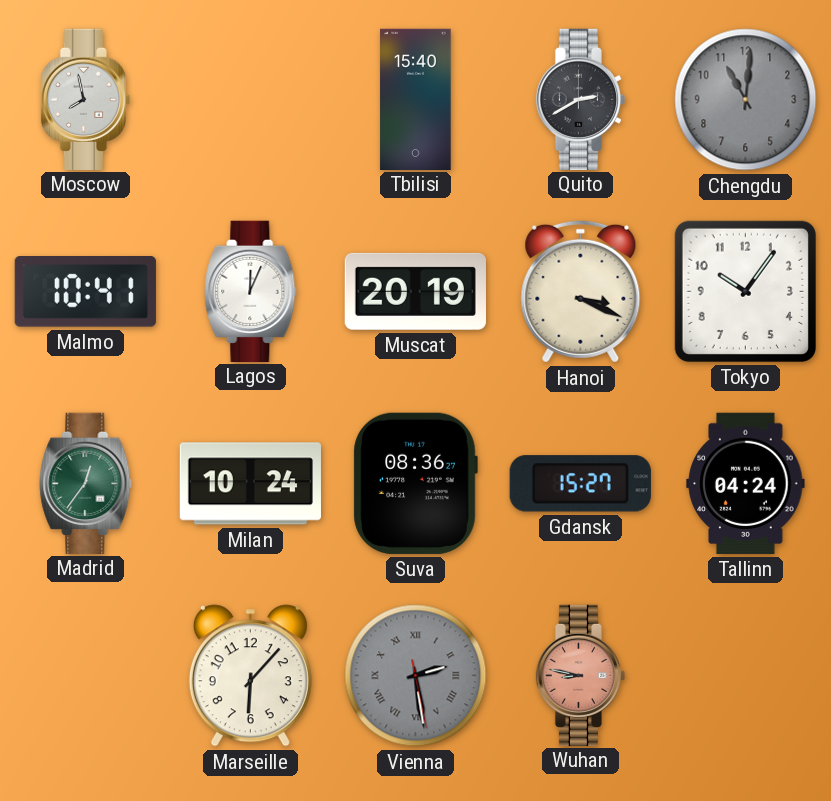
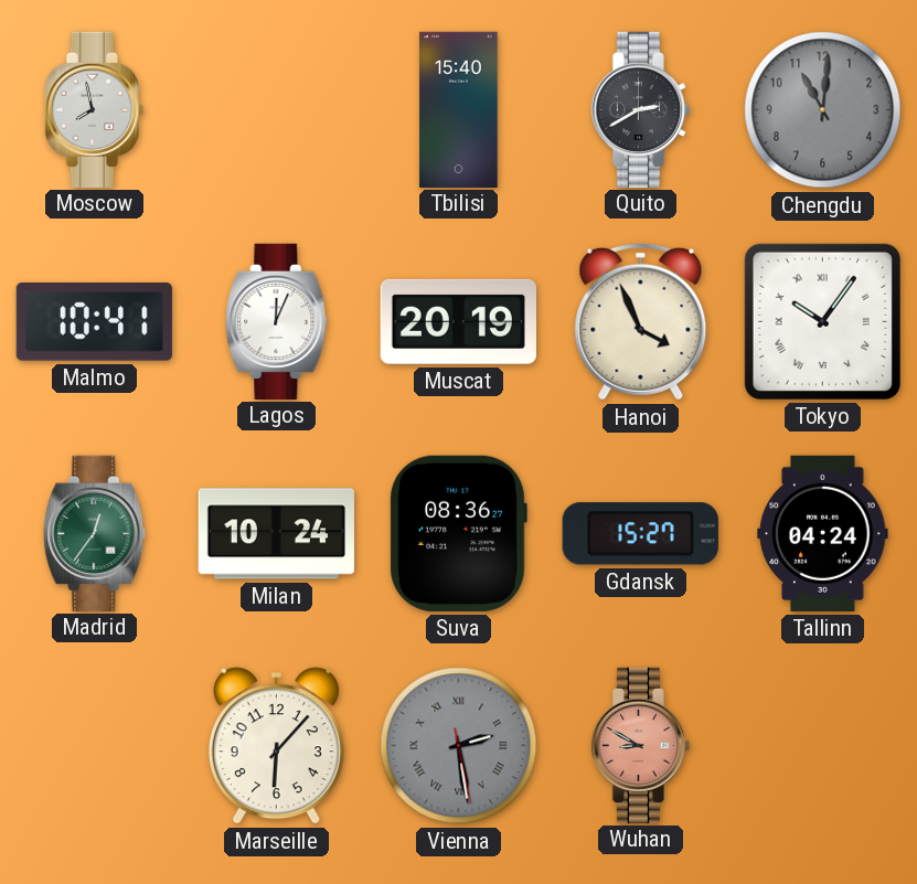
Hanoi: 3:19 -> 3:56 (641, 321)
Tokyo numerals: Arabic -> Roman (822, 321)
Wuhan: 8:47 -> 8:50 (641, 745)
